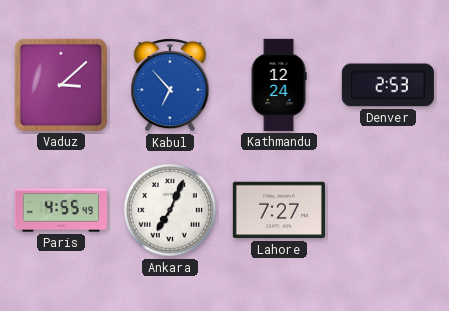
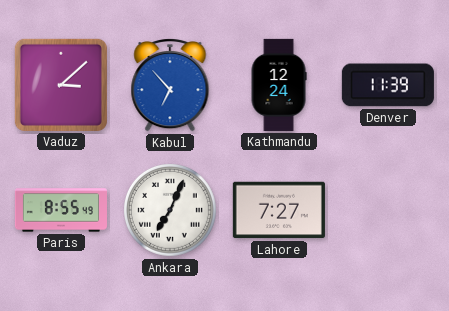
Denver: 2:53 -> 11:39 (388, 85)
Paris: 4:55 -> 8:55 (61, 210)
